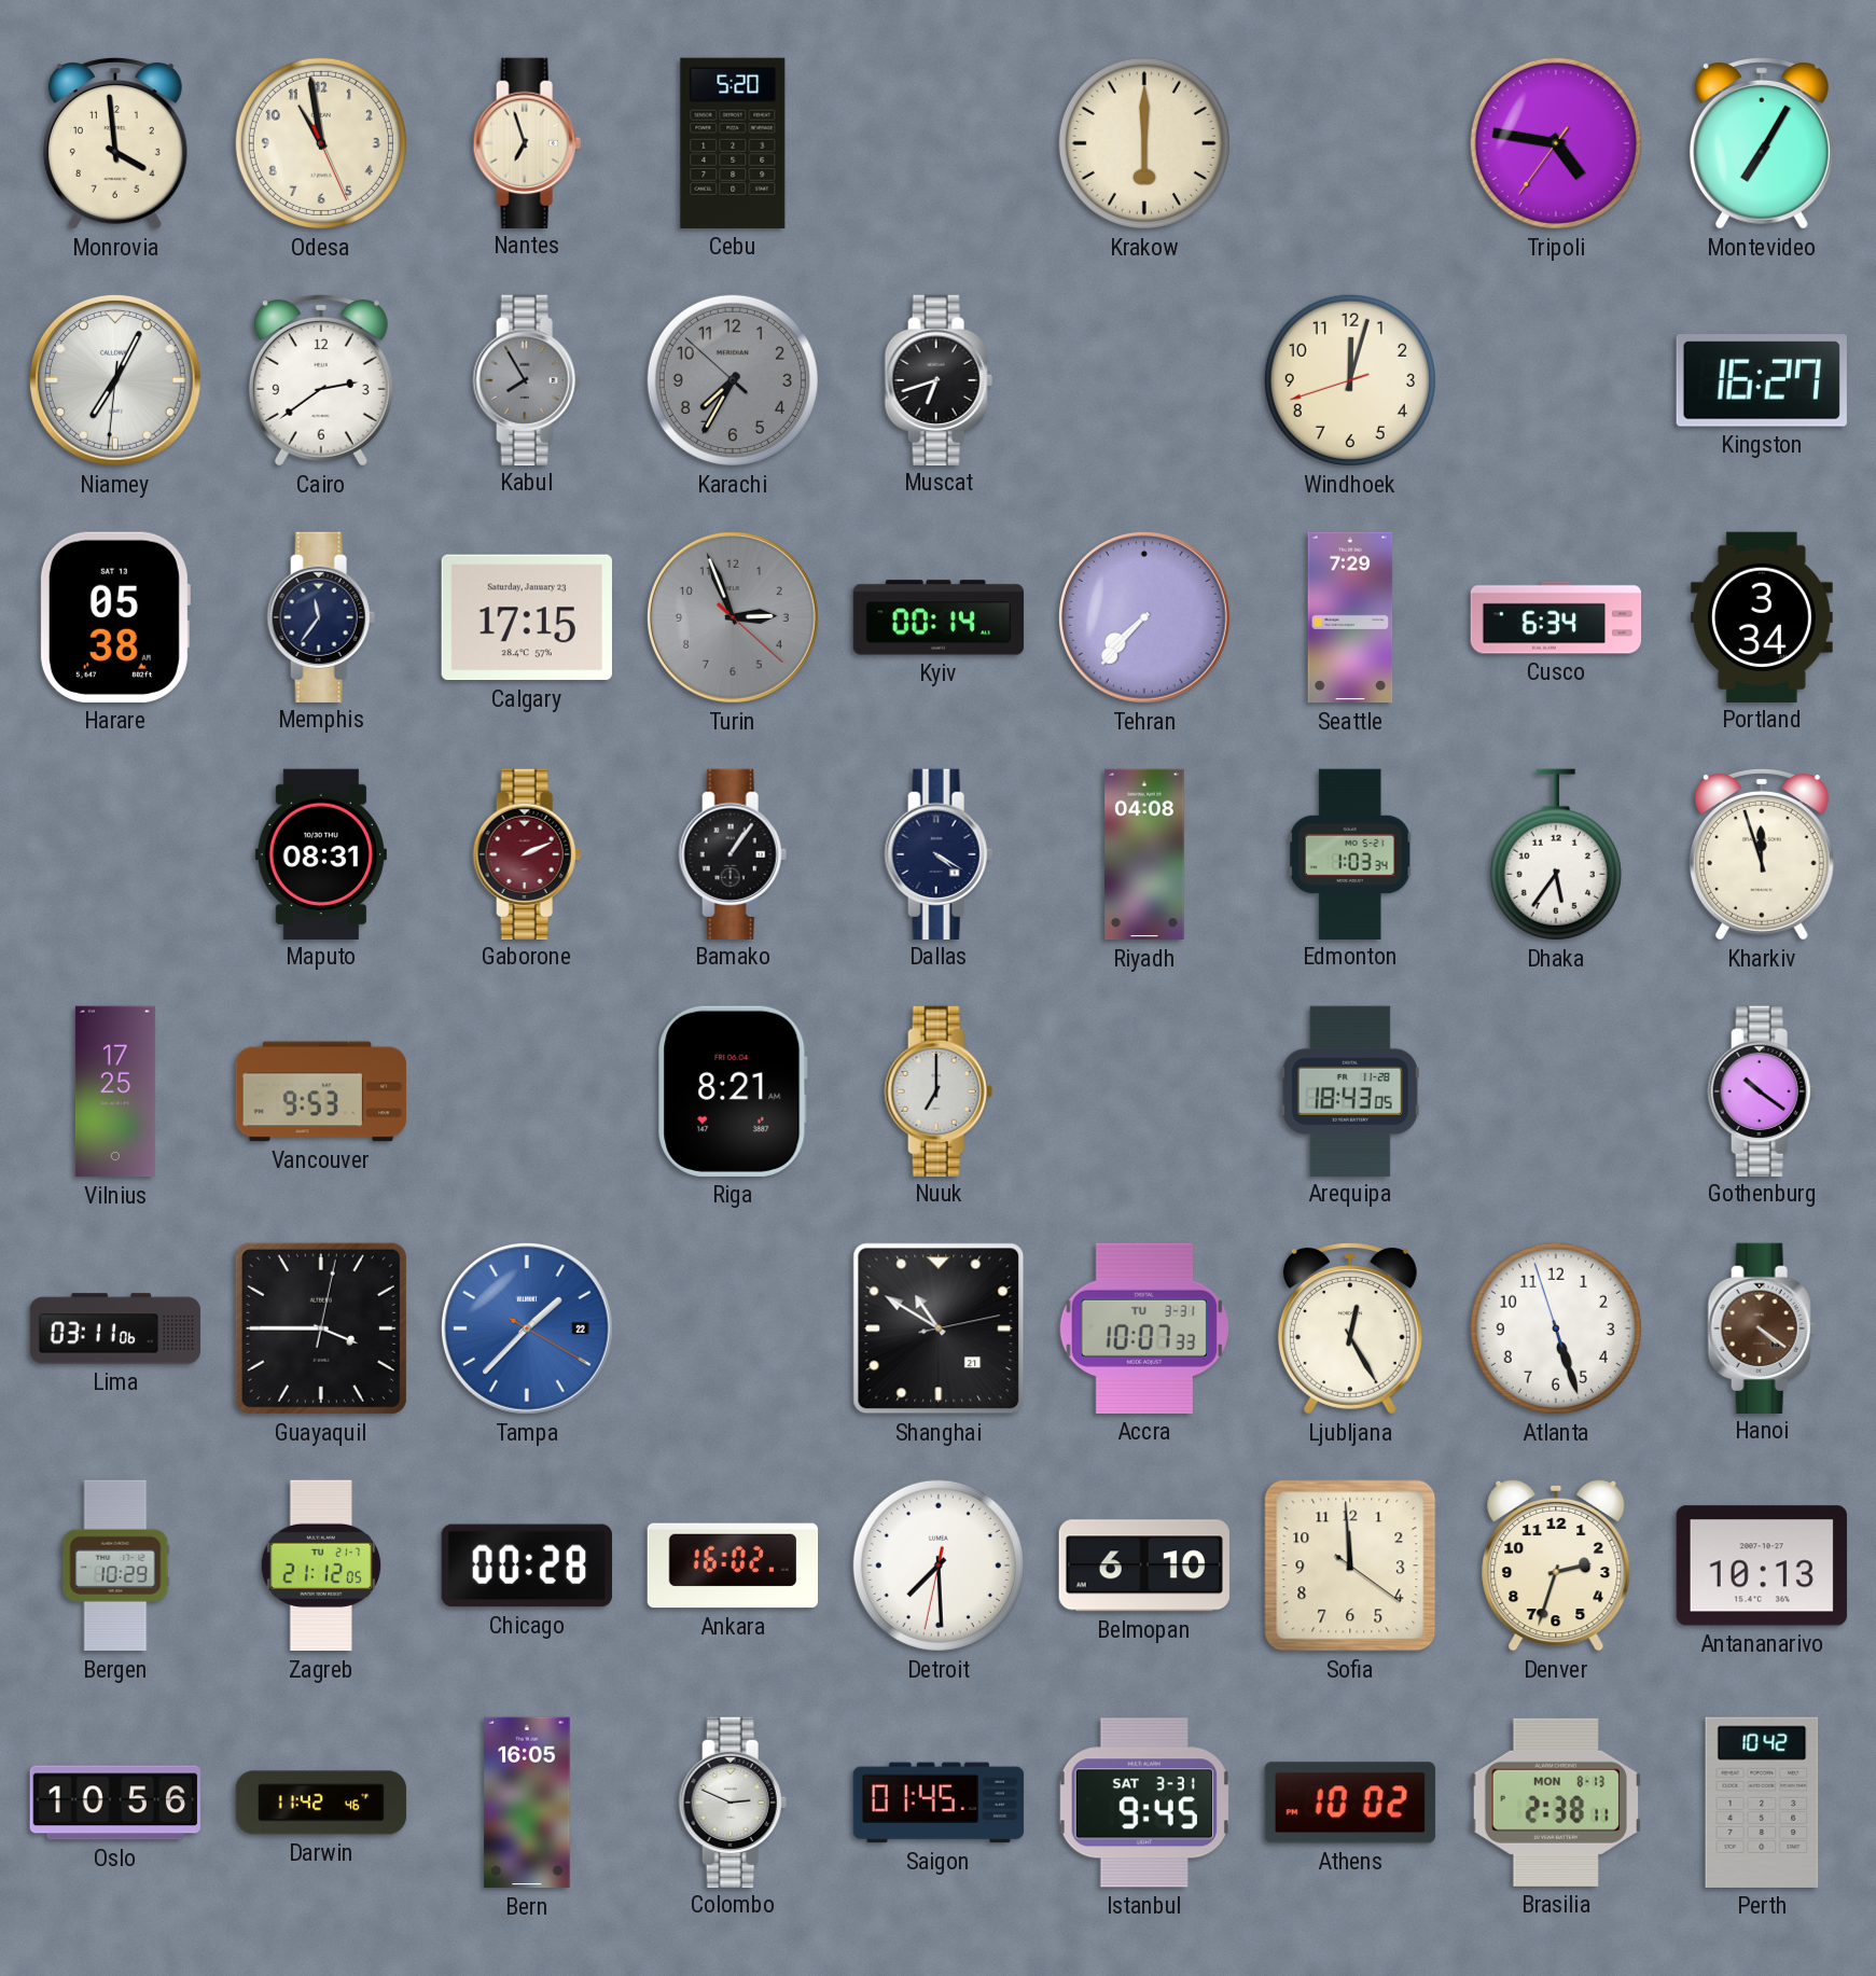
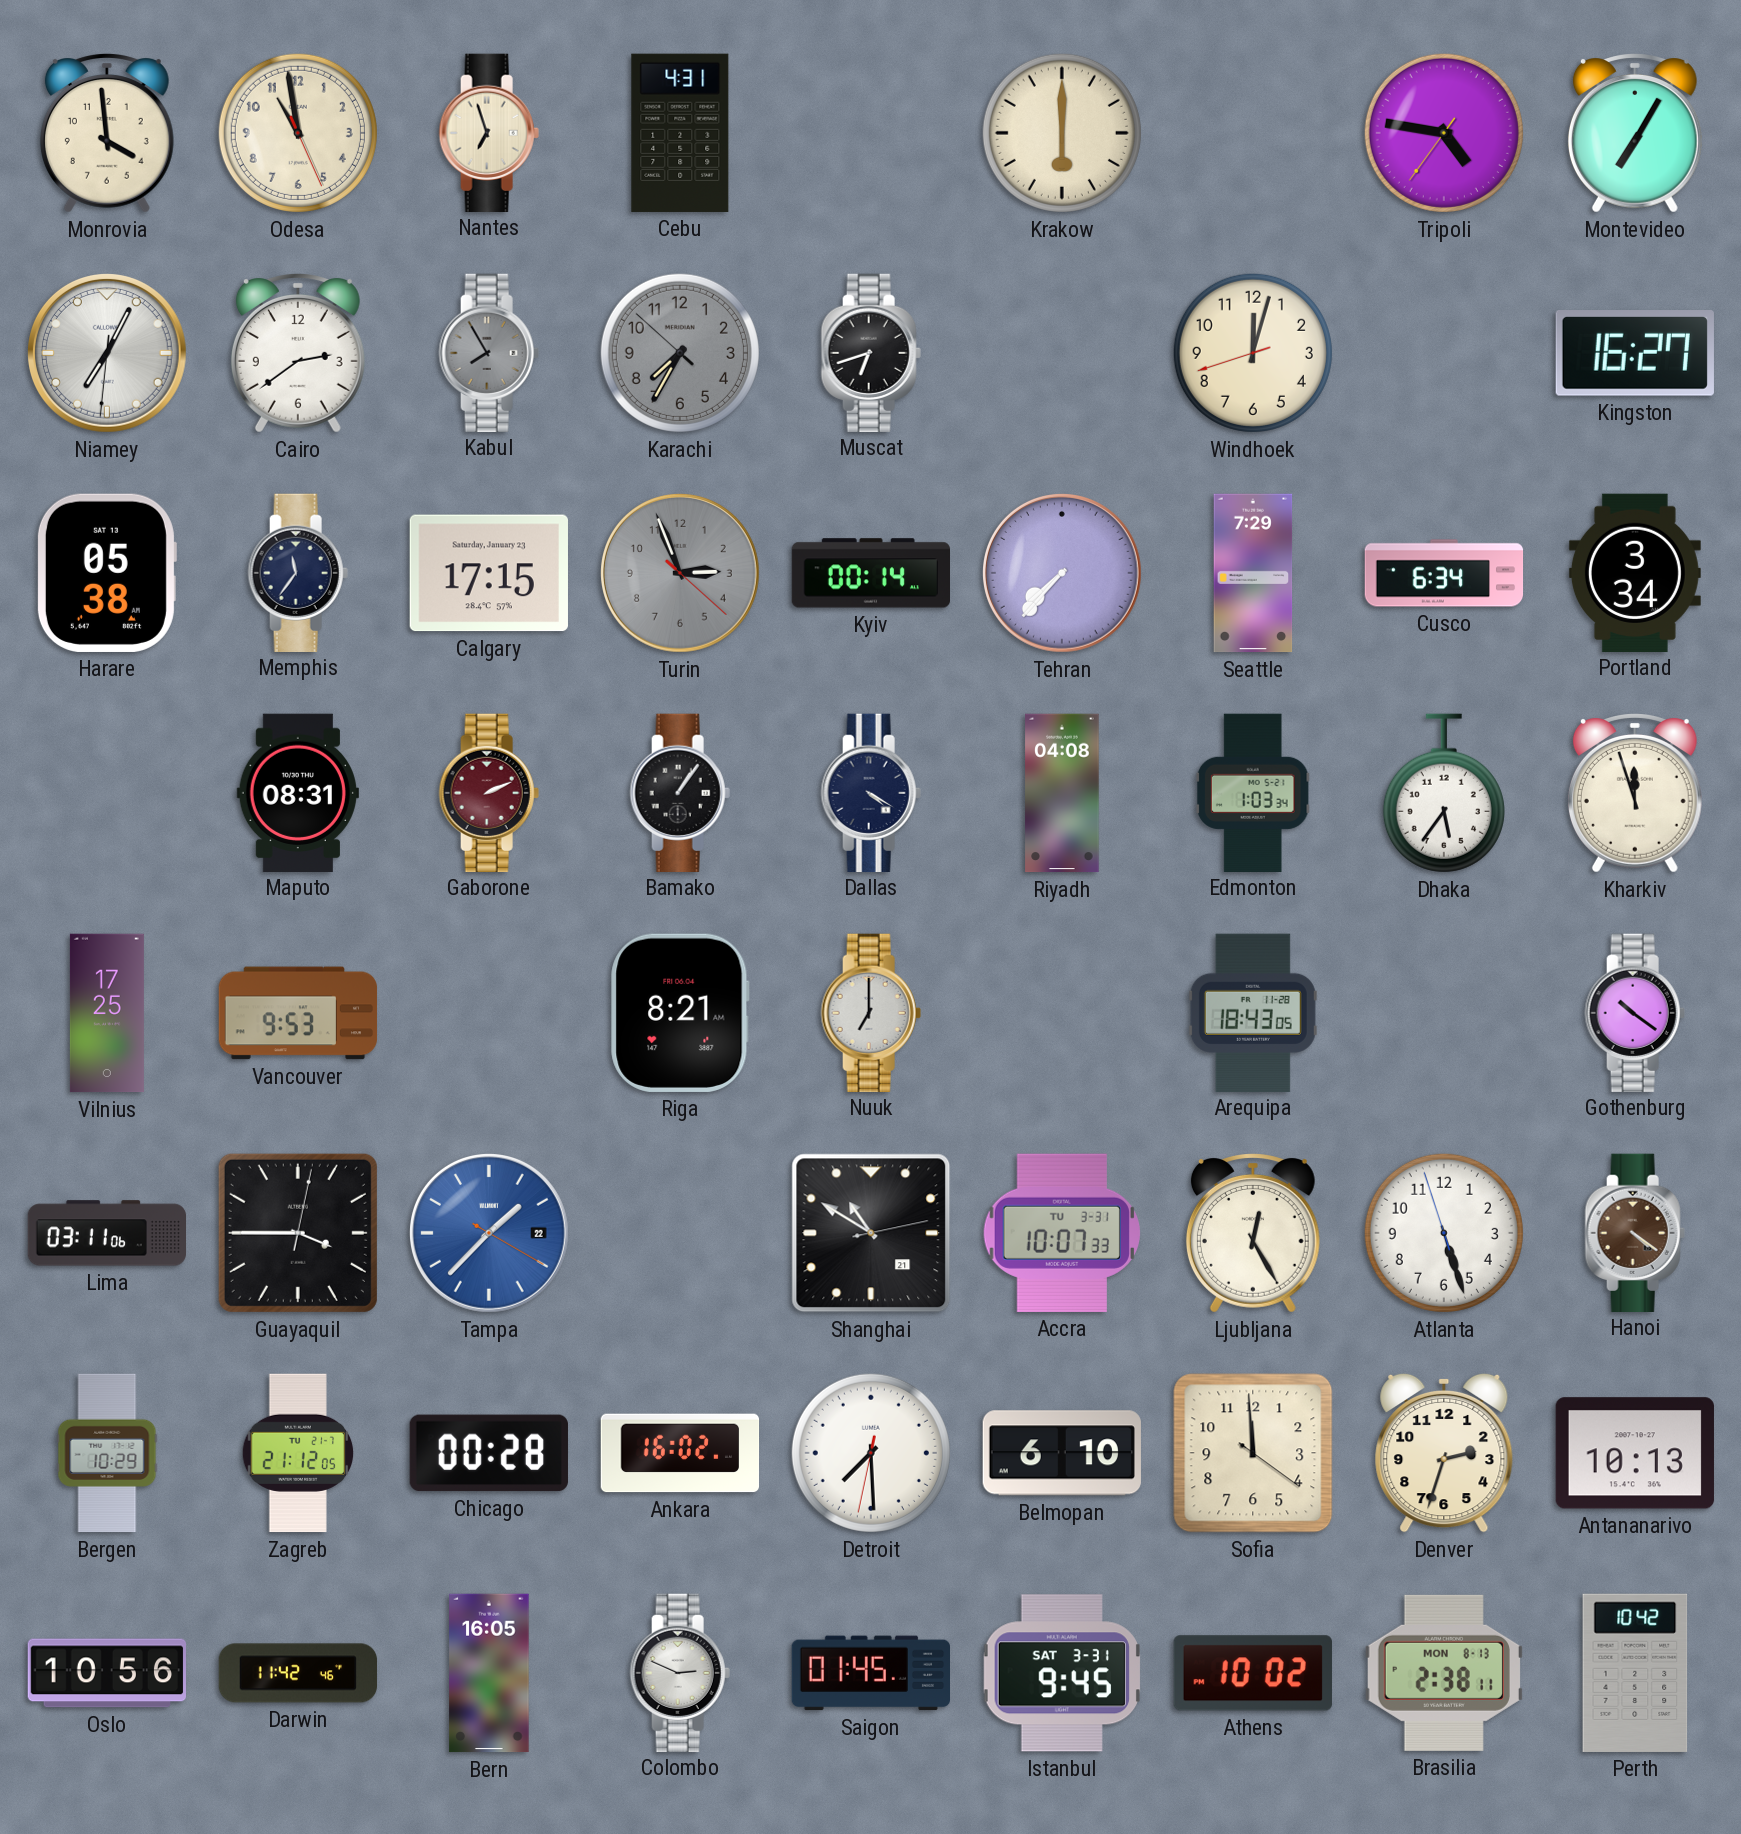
Cebu: 5:20 -> 4:31 (680, 133)
